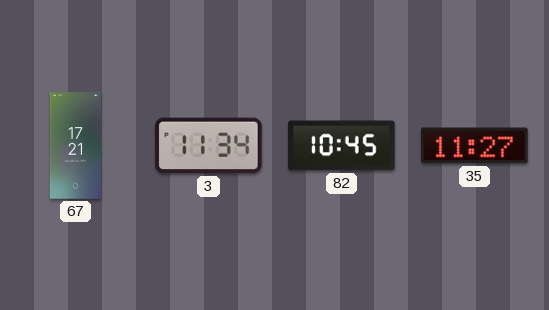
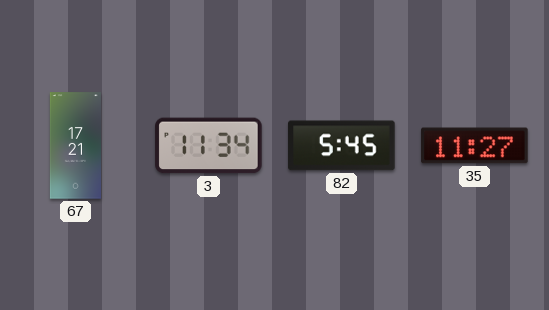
82: 10:45 -> 5:45 (342, 146)
